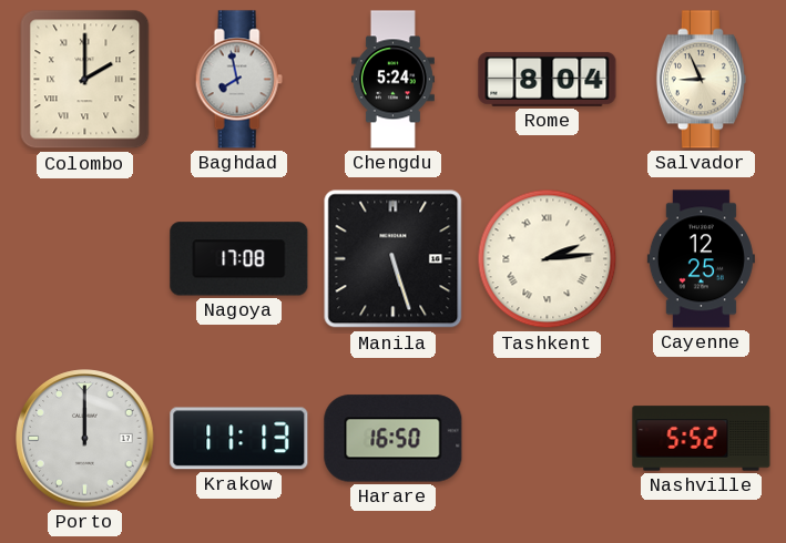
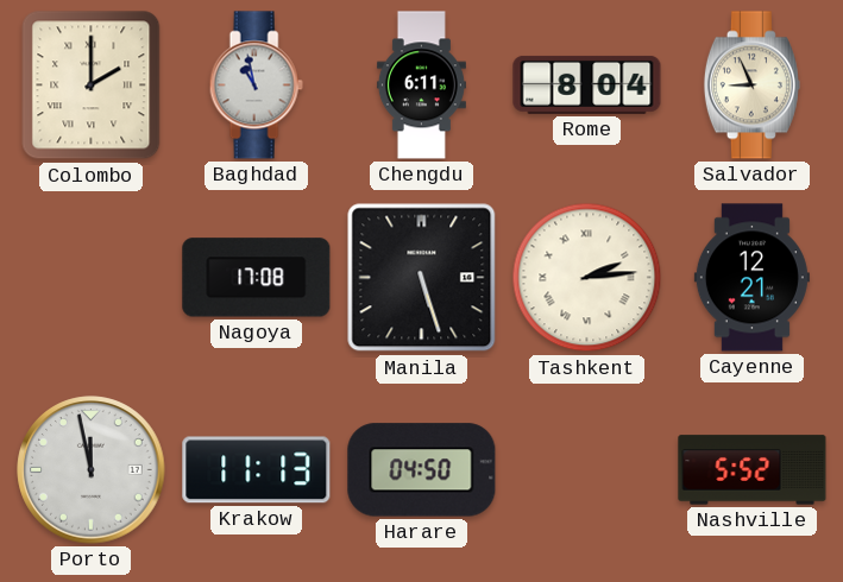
Baghdad: 7:58 -> 10:58 (256, 86)
Chengdu: 5:24 -> 6:11 (421, 86)
Cayenne: 12:25 -> 12:21 (751, 278)
Porto: 12:00 -> 11:58 (92, 470)
Harare: 16:50 -> 04:50 (422, 470)
